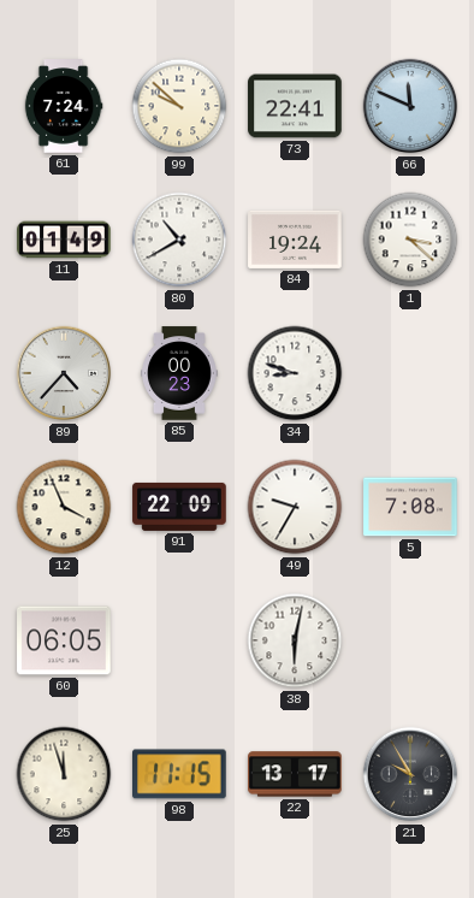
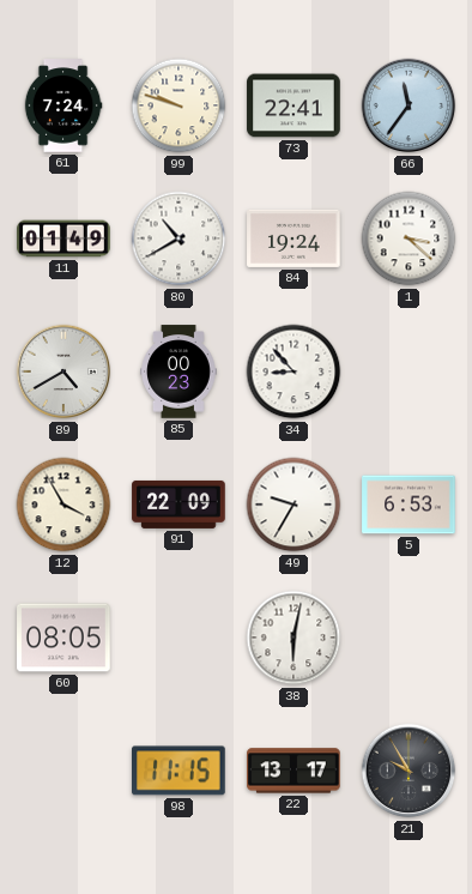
99: 9:52 -> 9:48 (178, 105)
66: 11:49 -> 11:36 (409, 105)
89: 4:37 -> 4:40 (63, 372)
34: 8:48 -> 8:53 (294, 372)
12: 3:56 -> 3:55 (63, 505)
5: 7:08 -> 6:53 (409, 505)
60: 06:05 -> 08:05 (63, 638)
25: 11:57 -> none (64, 774)
